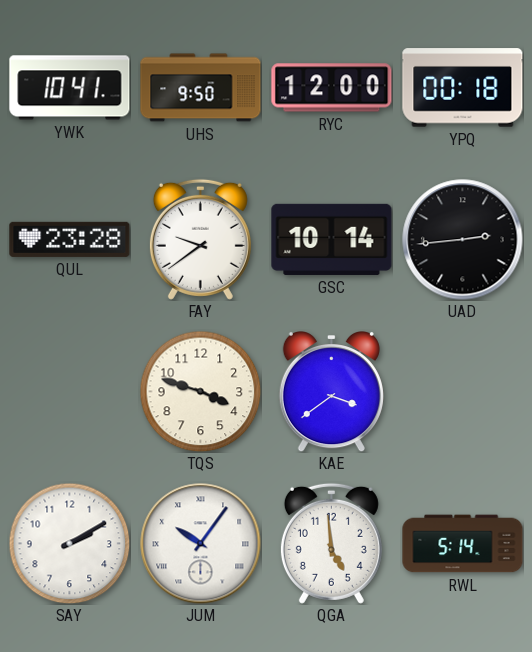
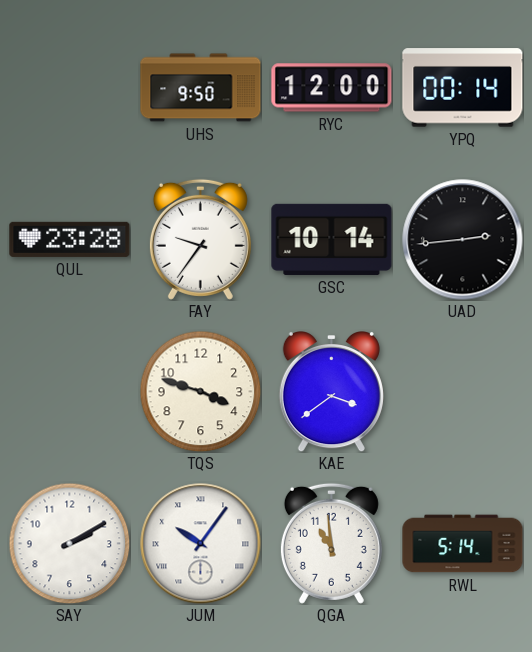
YWK: 10:41 -> none (70, 88)
YPQ: 00:18 -> 00:14 (463, 88)
FAY: 9:39 -> 9:36 (200, 239)
QGA: 4:59 -> 10:59 (331, 543)
